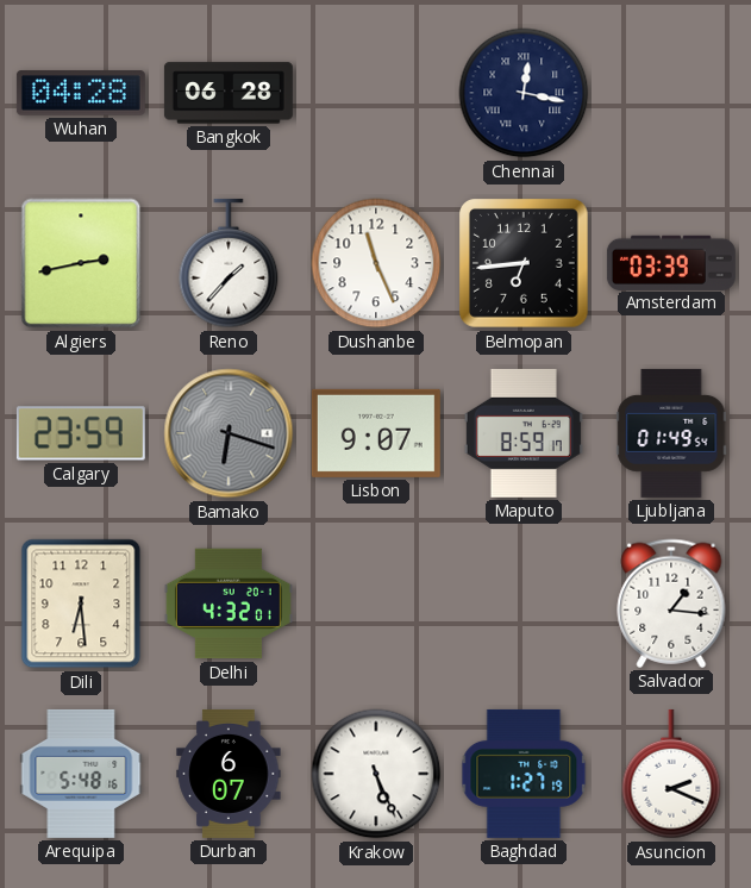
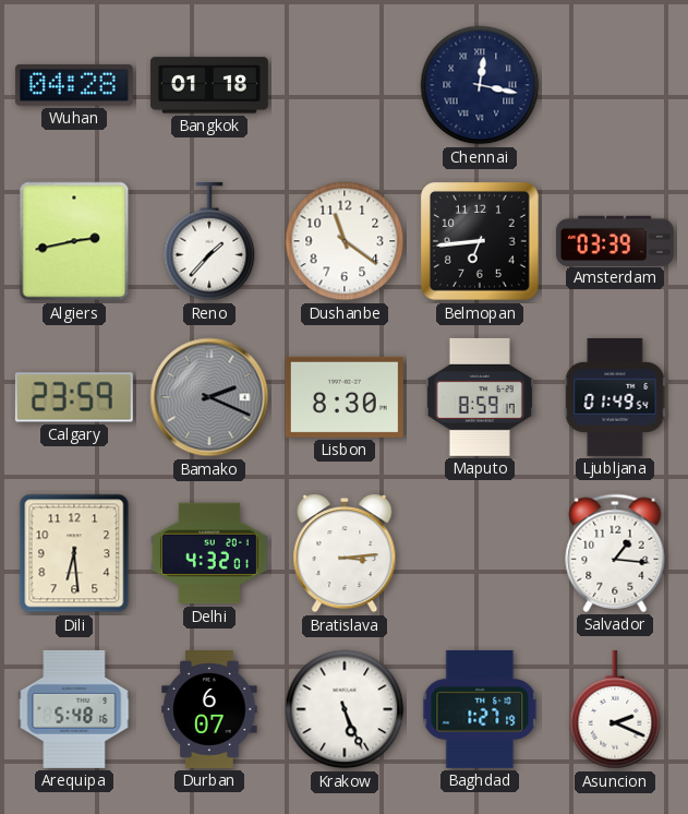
Bangkok: 06:28 -> 01:18 (209, 85)
Dushanbe: 11:26 -> 11:21 (345, 241)
Bamako: 6:18 -> 2:19 (209, 397)
Lisbon: 9:07 -> 8:30 (345, 397)
Bratislava: none -> 3:14 (345, 554)
